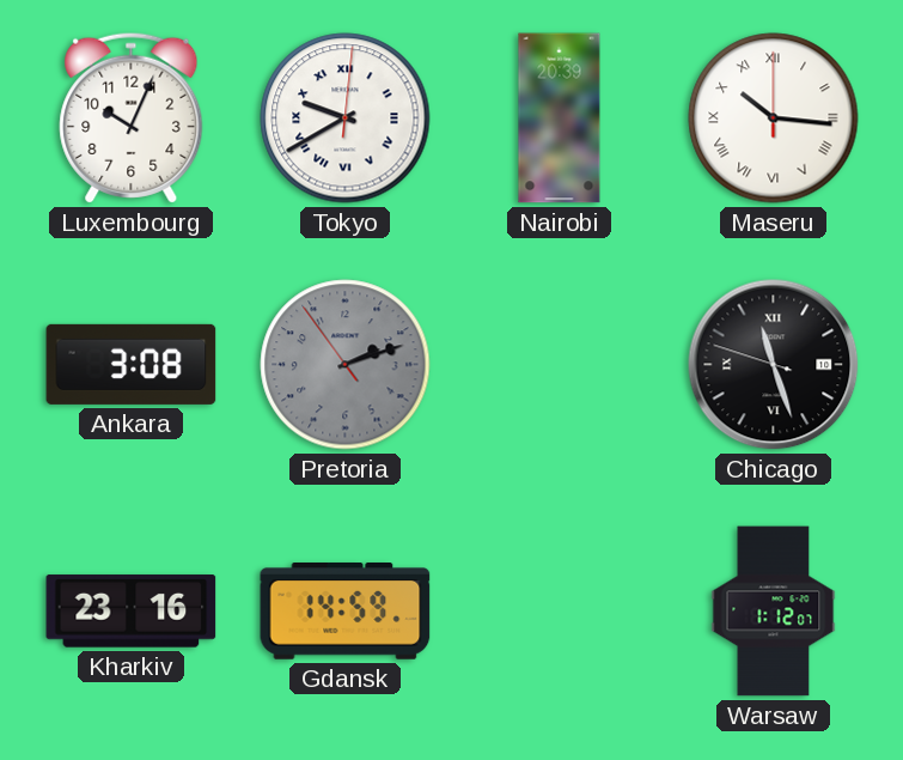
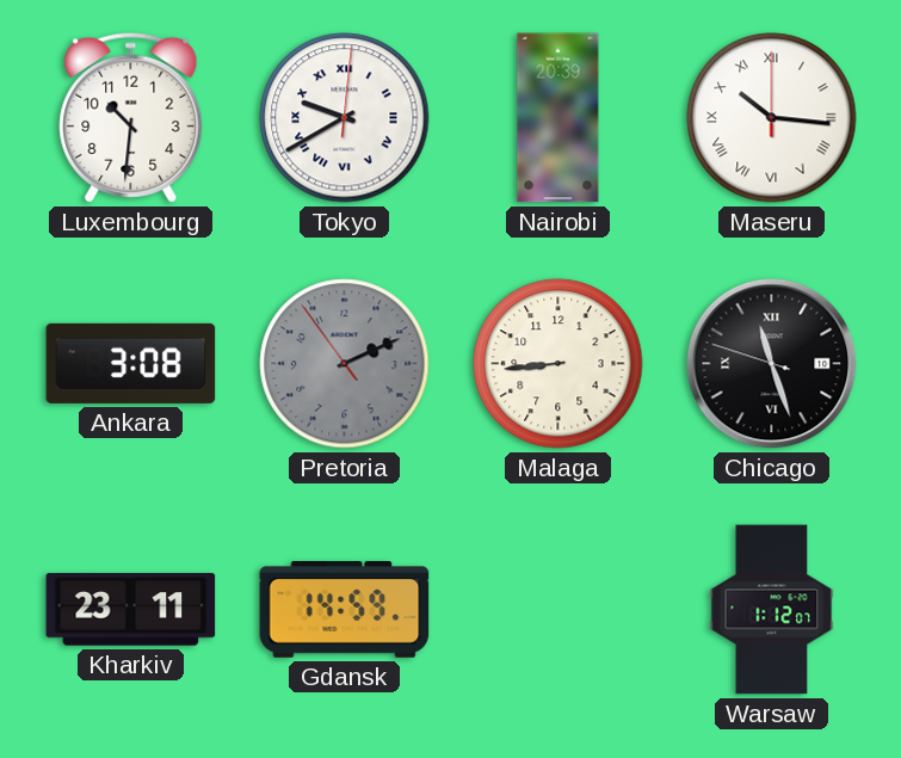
Luxembourg: 10:04 -> 10:31 (131, 117)
Pretoria: 2:11 -> 2:10 (345, 364)
Malaga: none -> 8:44 (559, 364)
Kharkiv: 23:16 -> 23:11 (131, 610)
